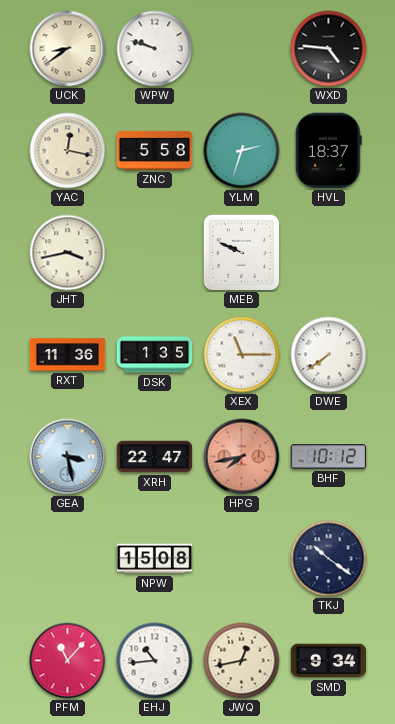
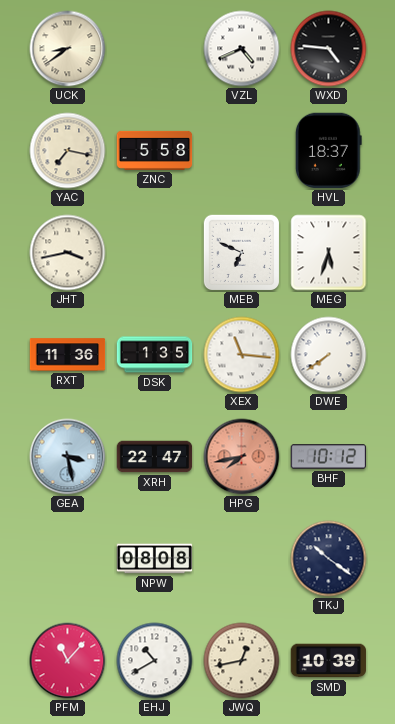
WPW: 9:48 -> none (155, 49)
VZL: none -> 4:41 (242, 49)
YAC: 12:17 -> 7:17 (68, 151)
YLM: 2:33 -> none (242, 151)
MEB: 9:49 -> 6:49 (241, 252)
MEG: none -> 5:33 (329, 253)
XEX: 11:15 -> 11:16 (242, 355)
NPW: 15:08 -> 08:08 (155, 559)
EHJ: 10:44 -> 10:40 (155, 661)
SMD: 9:34 -> 10:39 (329, 661)
